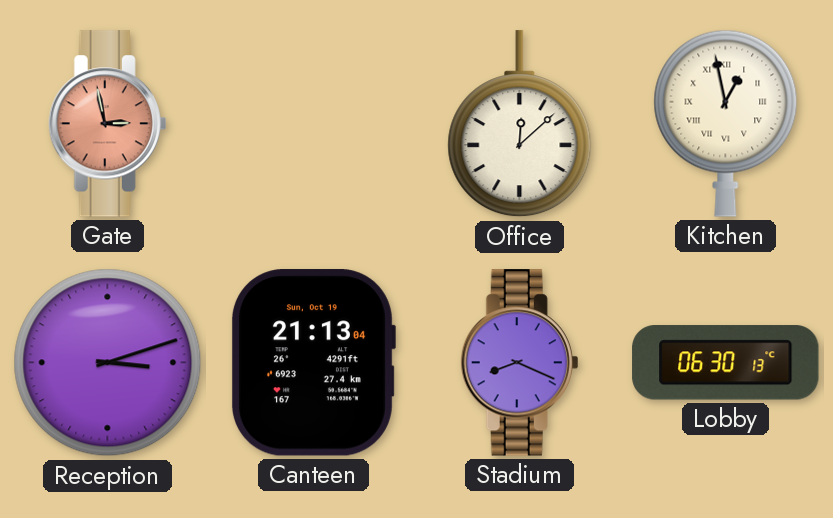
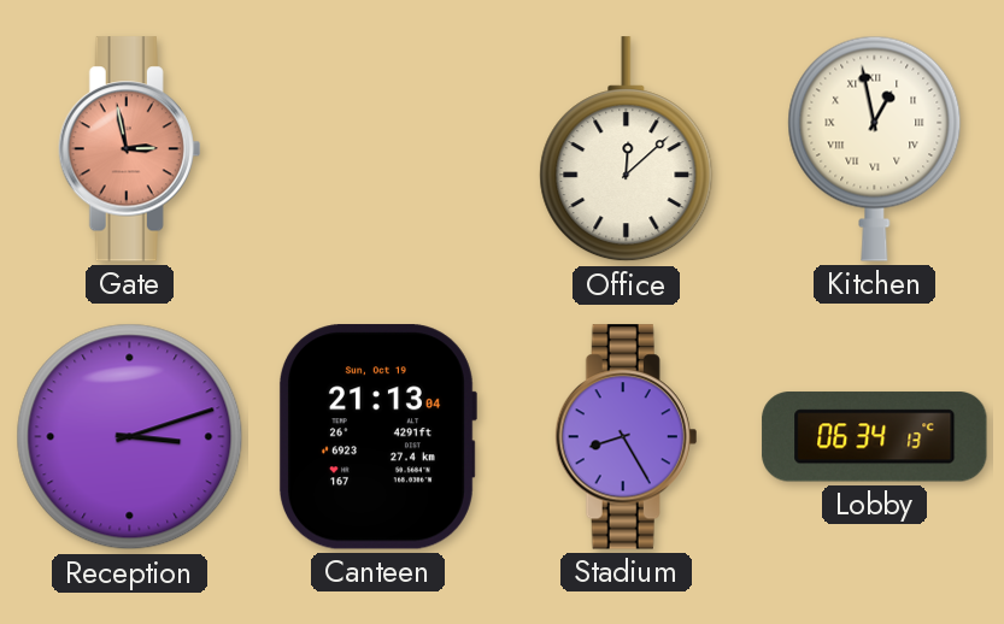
Stadium: 8:19 -> 8:25 (627, 437)
Lobby: 06:30 -> 06:34 (875, 437)
